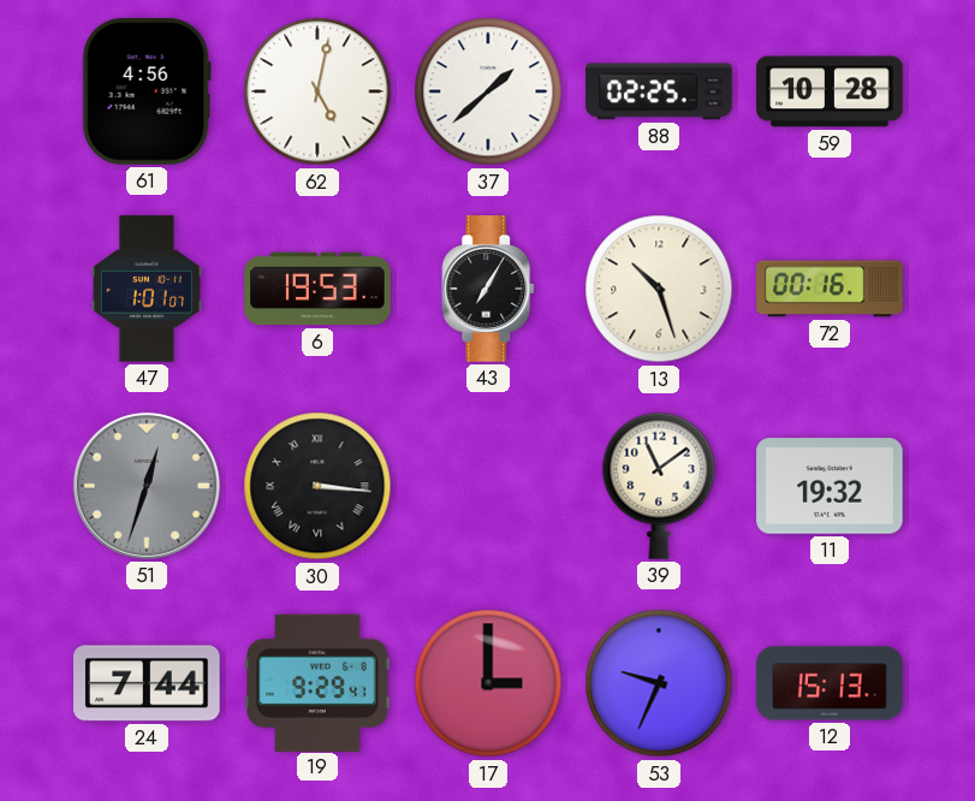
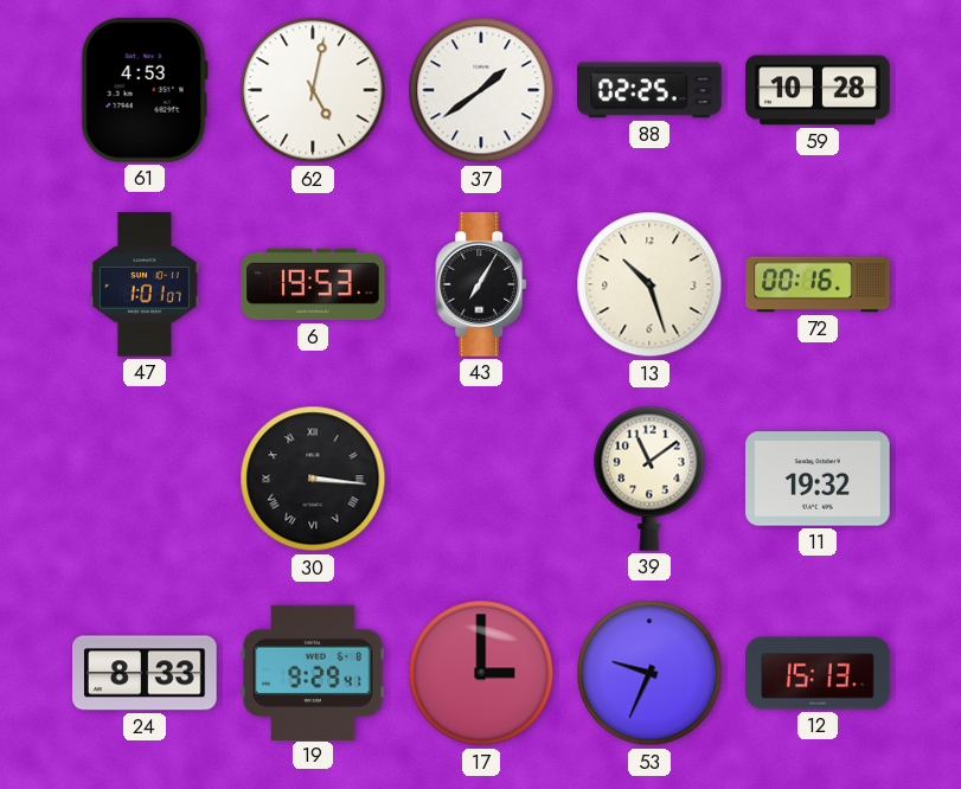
61: 4:56 -> 4:53 (145, 90)
37: 1:38 -> 1:39 (481, 90)
51: 12:33 -> none (147, 486)
24: 7:44 -> 8:33 (145, 673)
